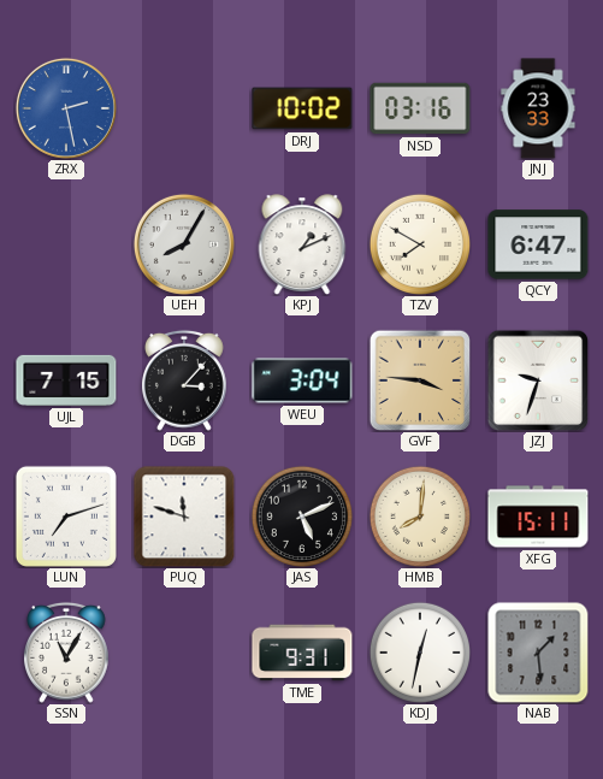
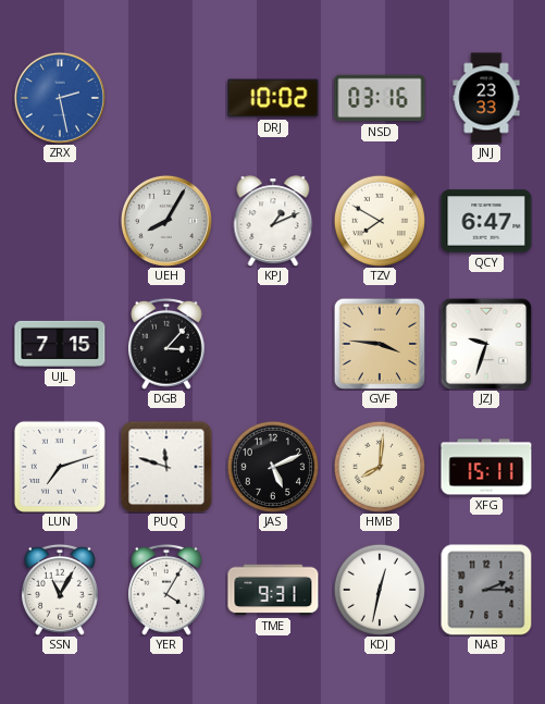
WEU: 3:04 -> none (302, 380)
YER: none -> 4:05 (168, 590)
NAB: 1:29 -> 2:15 (486, 590)
